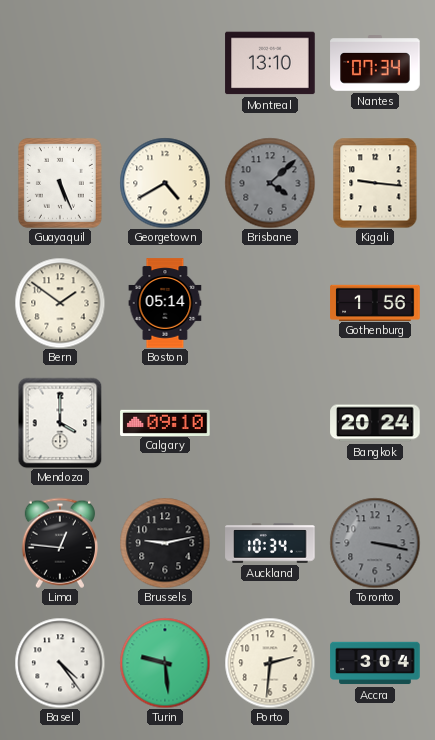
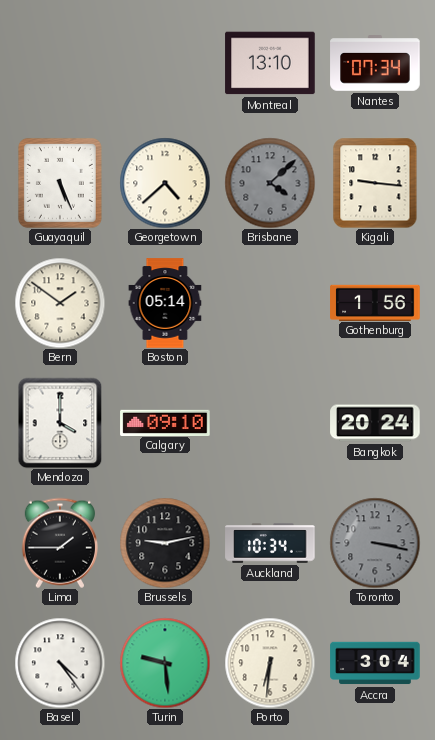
Georgetown: 4:40 -> 4:38 (165, 183)
Lima: 12:46 -> 1:45 (60, 543)
Porto: 2:31 -> 6:31 (270, 663)
